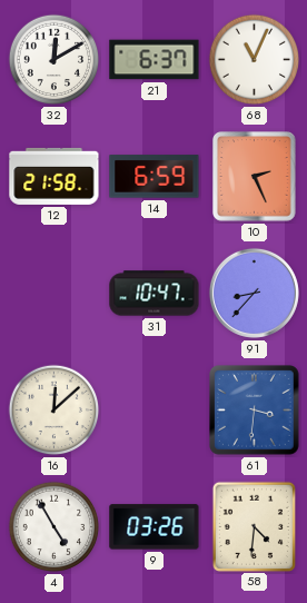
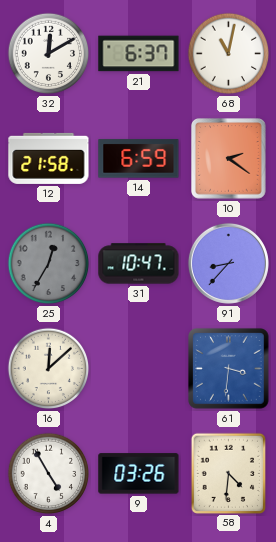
68: 11:04 -> 11:02 (229, 54)
10: 2:26 -> 2:21 (229, 159)
25: none -> 12:35 (49, 264)
